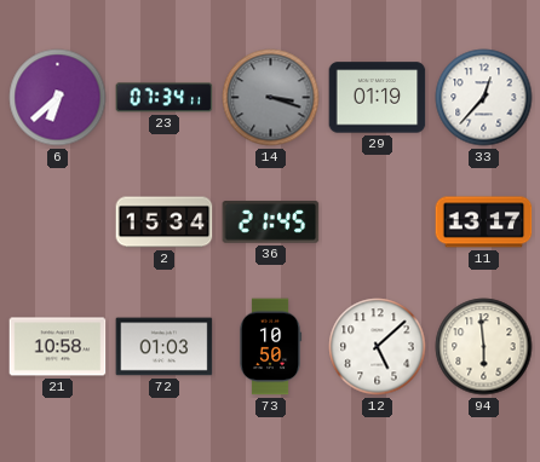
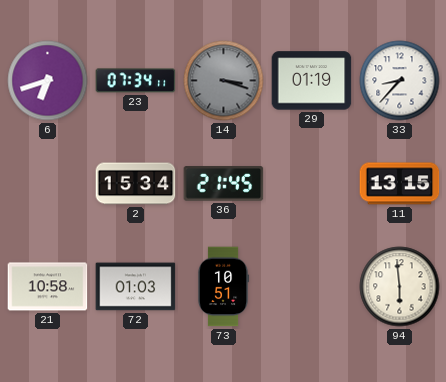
6: 6:38 -> 6:42 (48, 81)
33: 12:37 -> 8:37 (400, 81)
11: 13:17 -> 13:15 (400, 184)
73: 10:50 -> 10:51 (223, 287)
12: 5:08 -> none (378, 347)
